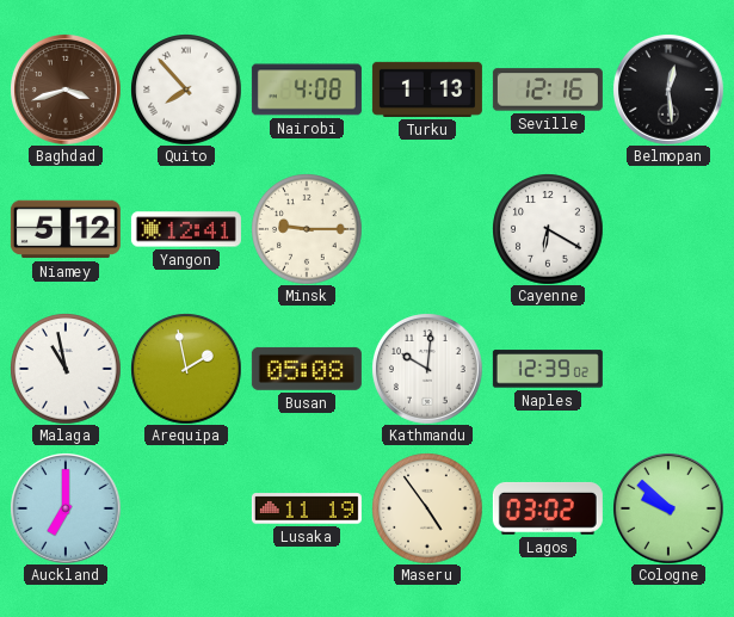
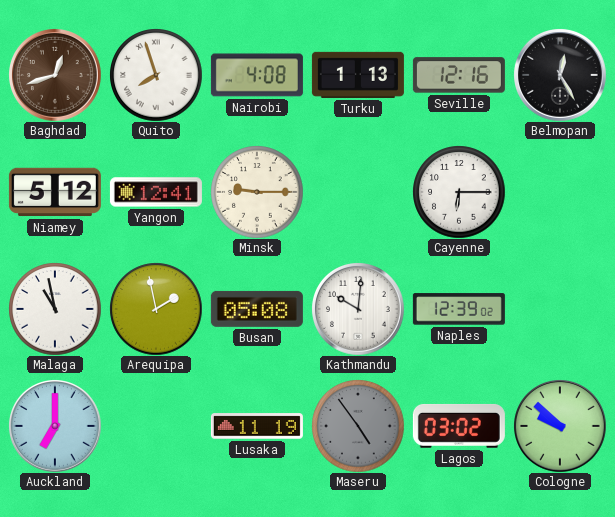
Baghdad: 3:42 -> 12:42 (55, 75)
Quito: 7:53 -> 7:57 (156, 75)
Belmopan: 12:29 -> 12:25 (560, 75)
Cayenne: 6:20 -> 6:15 (459, 192)
Maseru dial: cream -> grey (358, 426)
